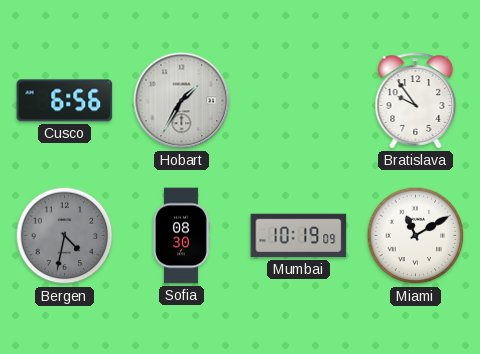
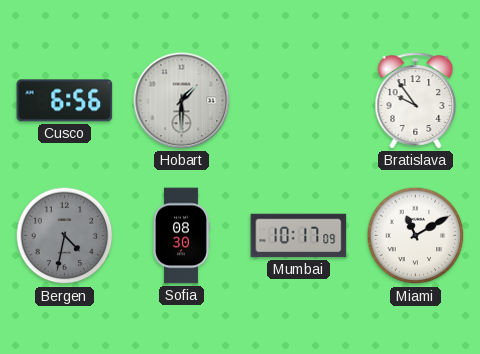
Hobart: 1:35 -> 1:30 (182, 101)
Mumbai: 10:19 -> 10:17 (299, 236)
